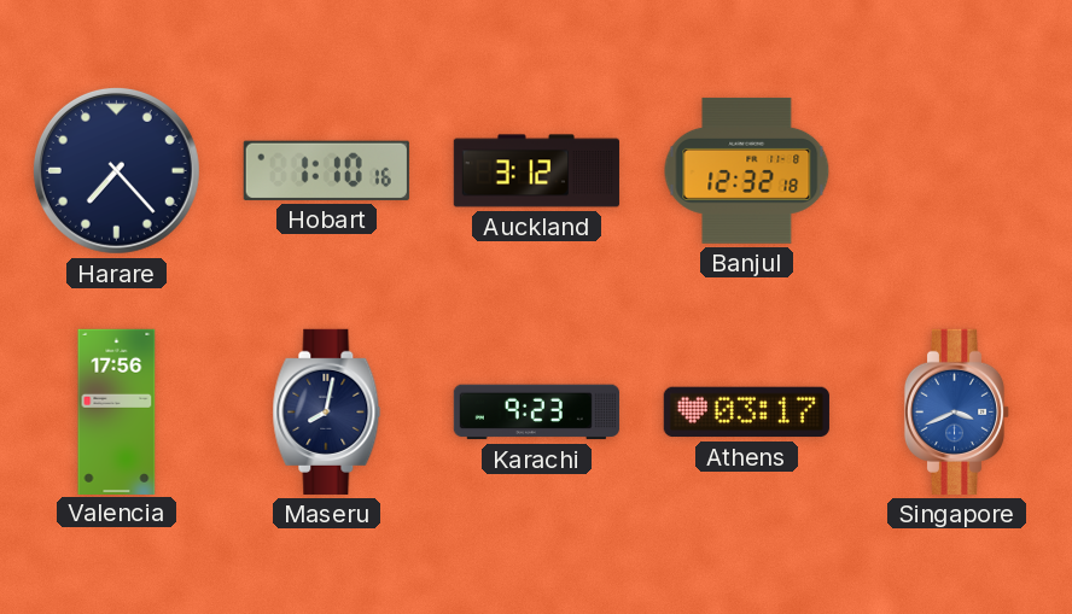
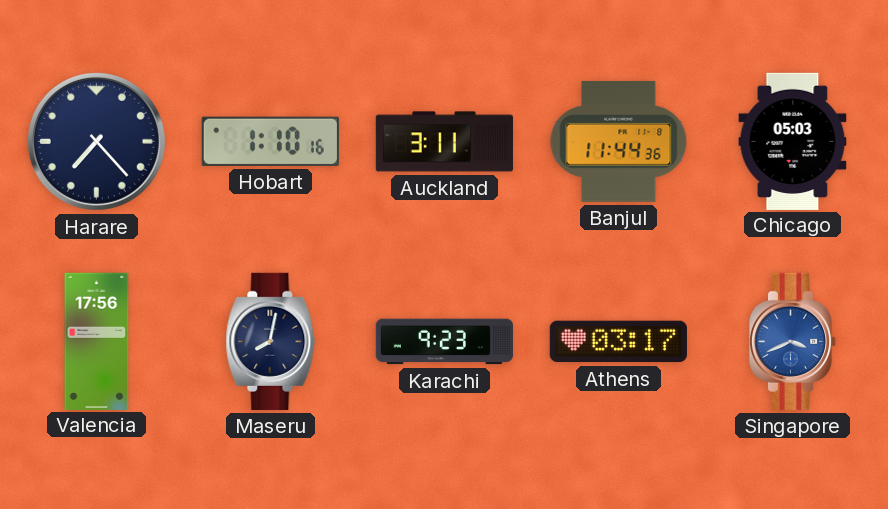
Auckland: 3:12 -> 3:11 (444, 142)
Banjul: 12:32 -> 11:44 (619, 141)
Chicago: none -> 05:03 (793, 141)
